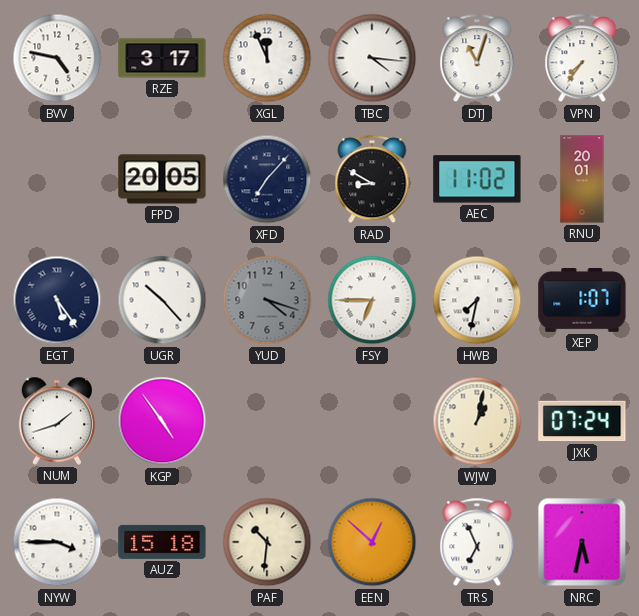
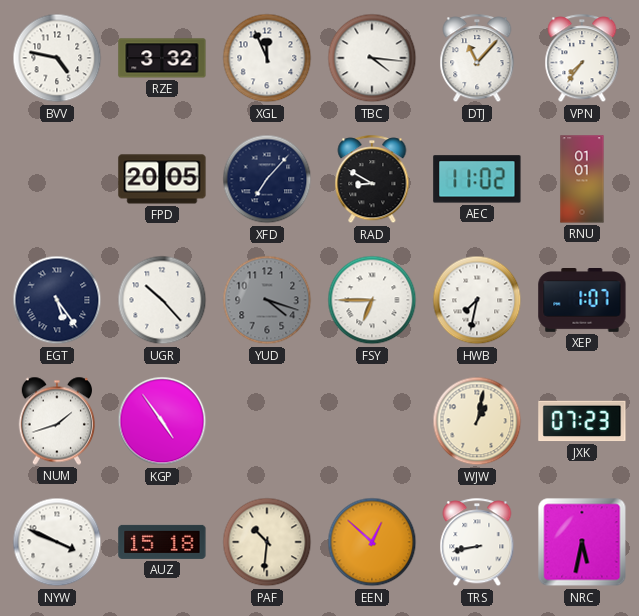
RZE: 3:17 -> 3:32 (162, 58)
DTJ: 11:03 -> 11:07 (477, 59)
RNU: 20:01 -> 01:01 (582, 179)
JXK: 07:24 -> 07:23 (582, 421)
NYW: 3:45 -> 3:49 (57, 542)
TRS: 6:56 -> 8:43 (477, 543)
